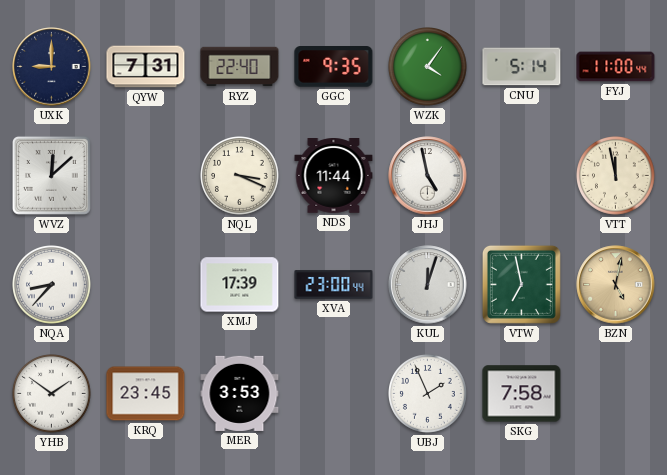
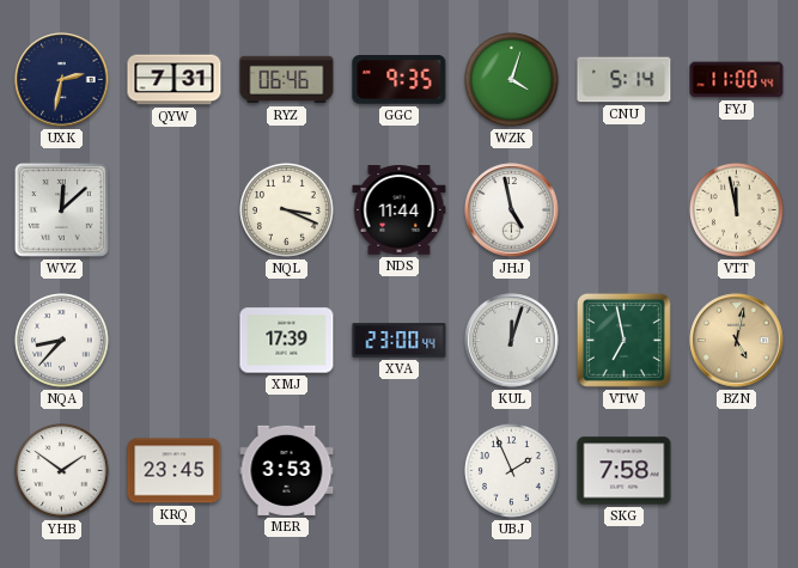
UXK: 9:00 -> 2:32 (62, 80)
RYZ: 22:40 -> 06:46 (287, 80)
WZK: 4:06 -> 4:03 (512, 80)
